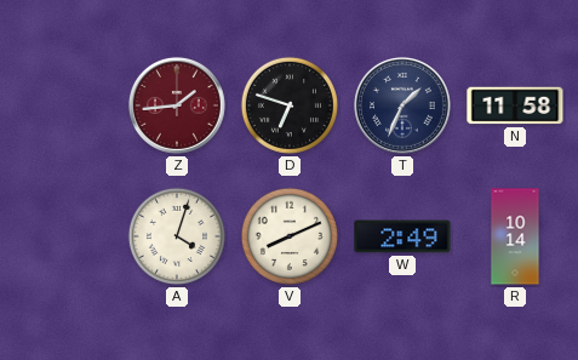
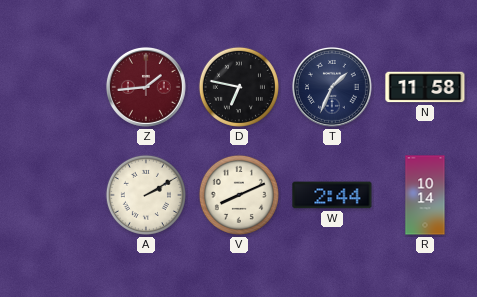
D: 6:48 -> 6:47 (239, 87)
A: 4:03 -> 2:10 (146, 195)
W: 2:49 -> 2:44 (332, 195)
